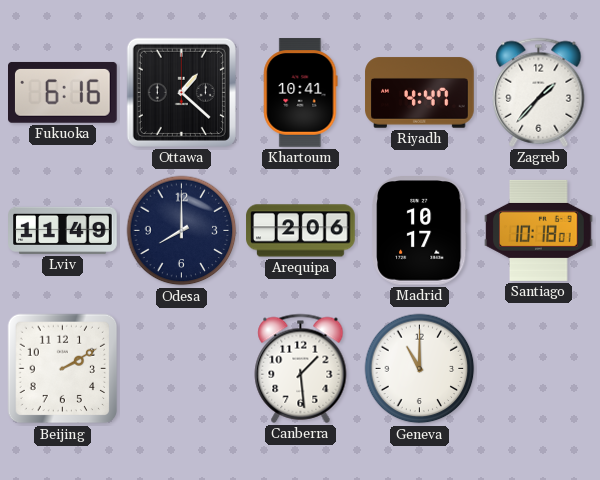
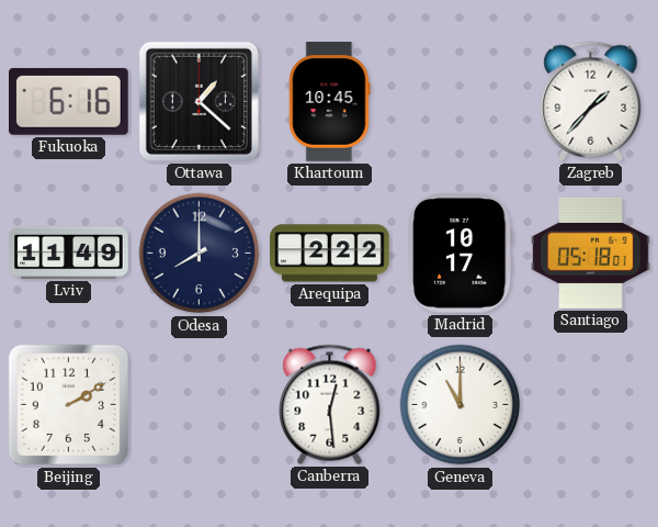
Khartoum: 10:41 -> 10:45 (330, 102)
Riyadh: 4:47 -> none (420, 93)
Arequipa: 2:06 -> 2:22 (330, 254)
Santiago: 10:18 -> 05:18 (591, 253)
Canberra: 1:29 -> 12:29 (330, 404)
